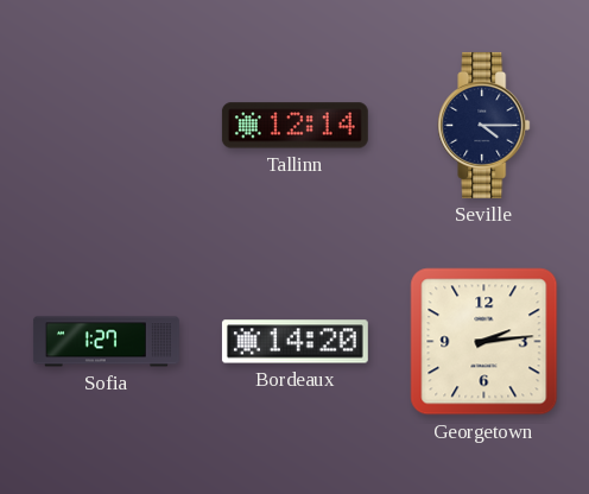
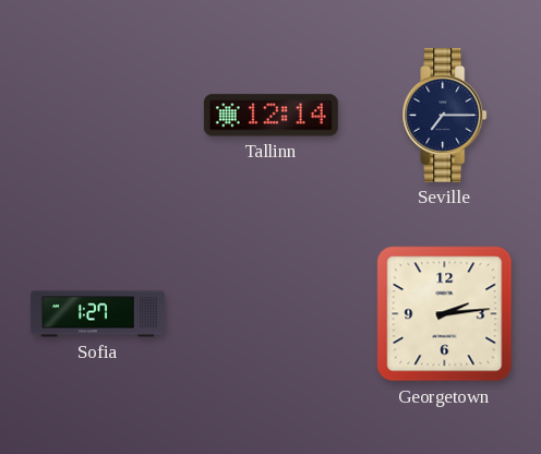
Seville: 4:15 -> 7:15 (445, 115)
Bordeaux: 14:20 -> none (294, 342)
